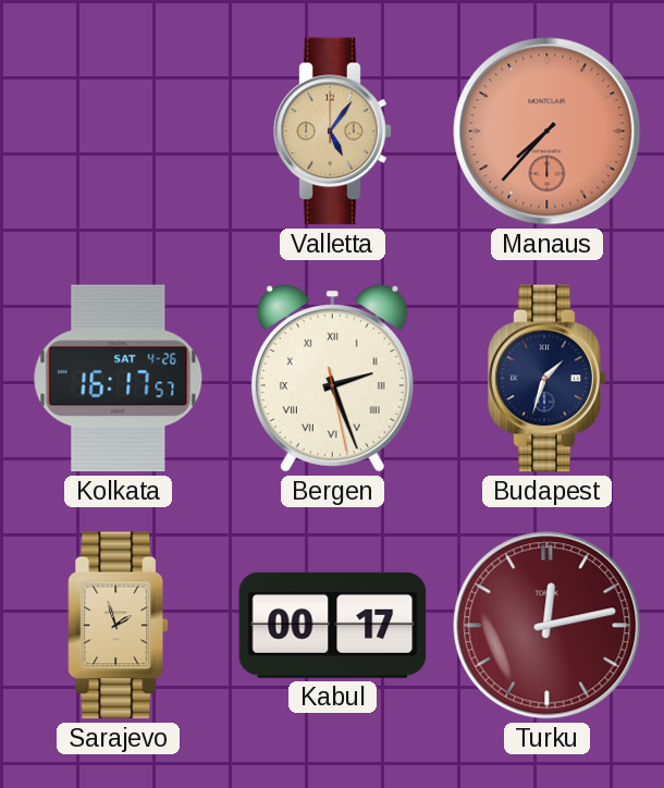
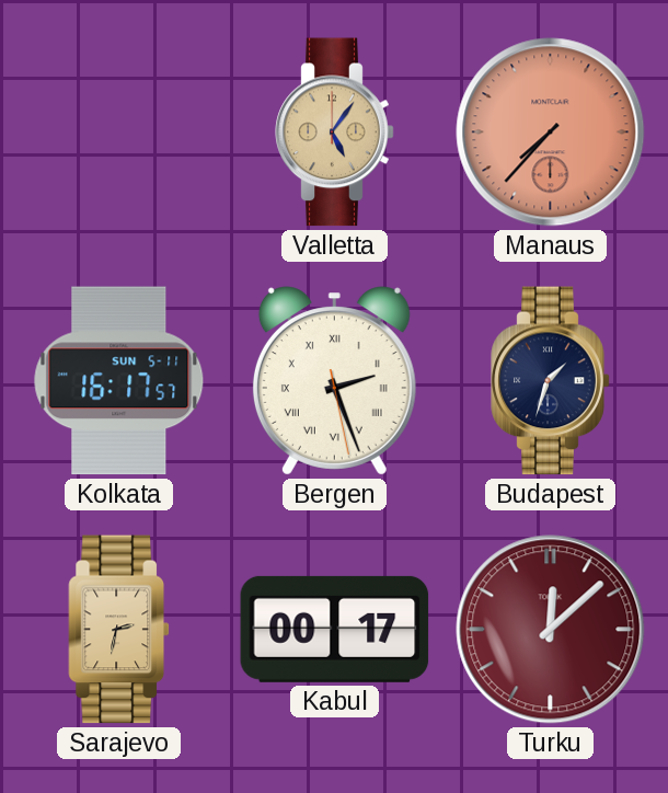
Kolkata date: SAT 4-26 -> SUN 5-11 (119, 381)
Sarajevo: 1:57 -> 2:32 (119, 630)
Turku: 12:13 -> 12:08 (551, 630)
